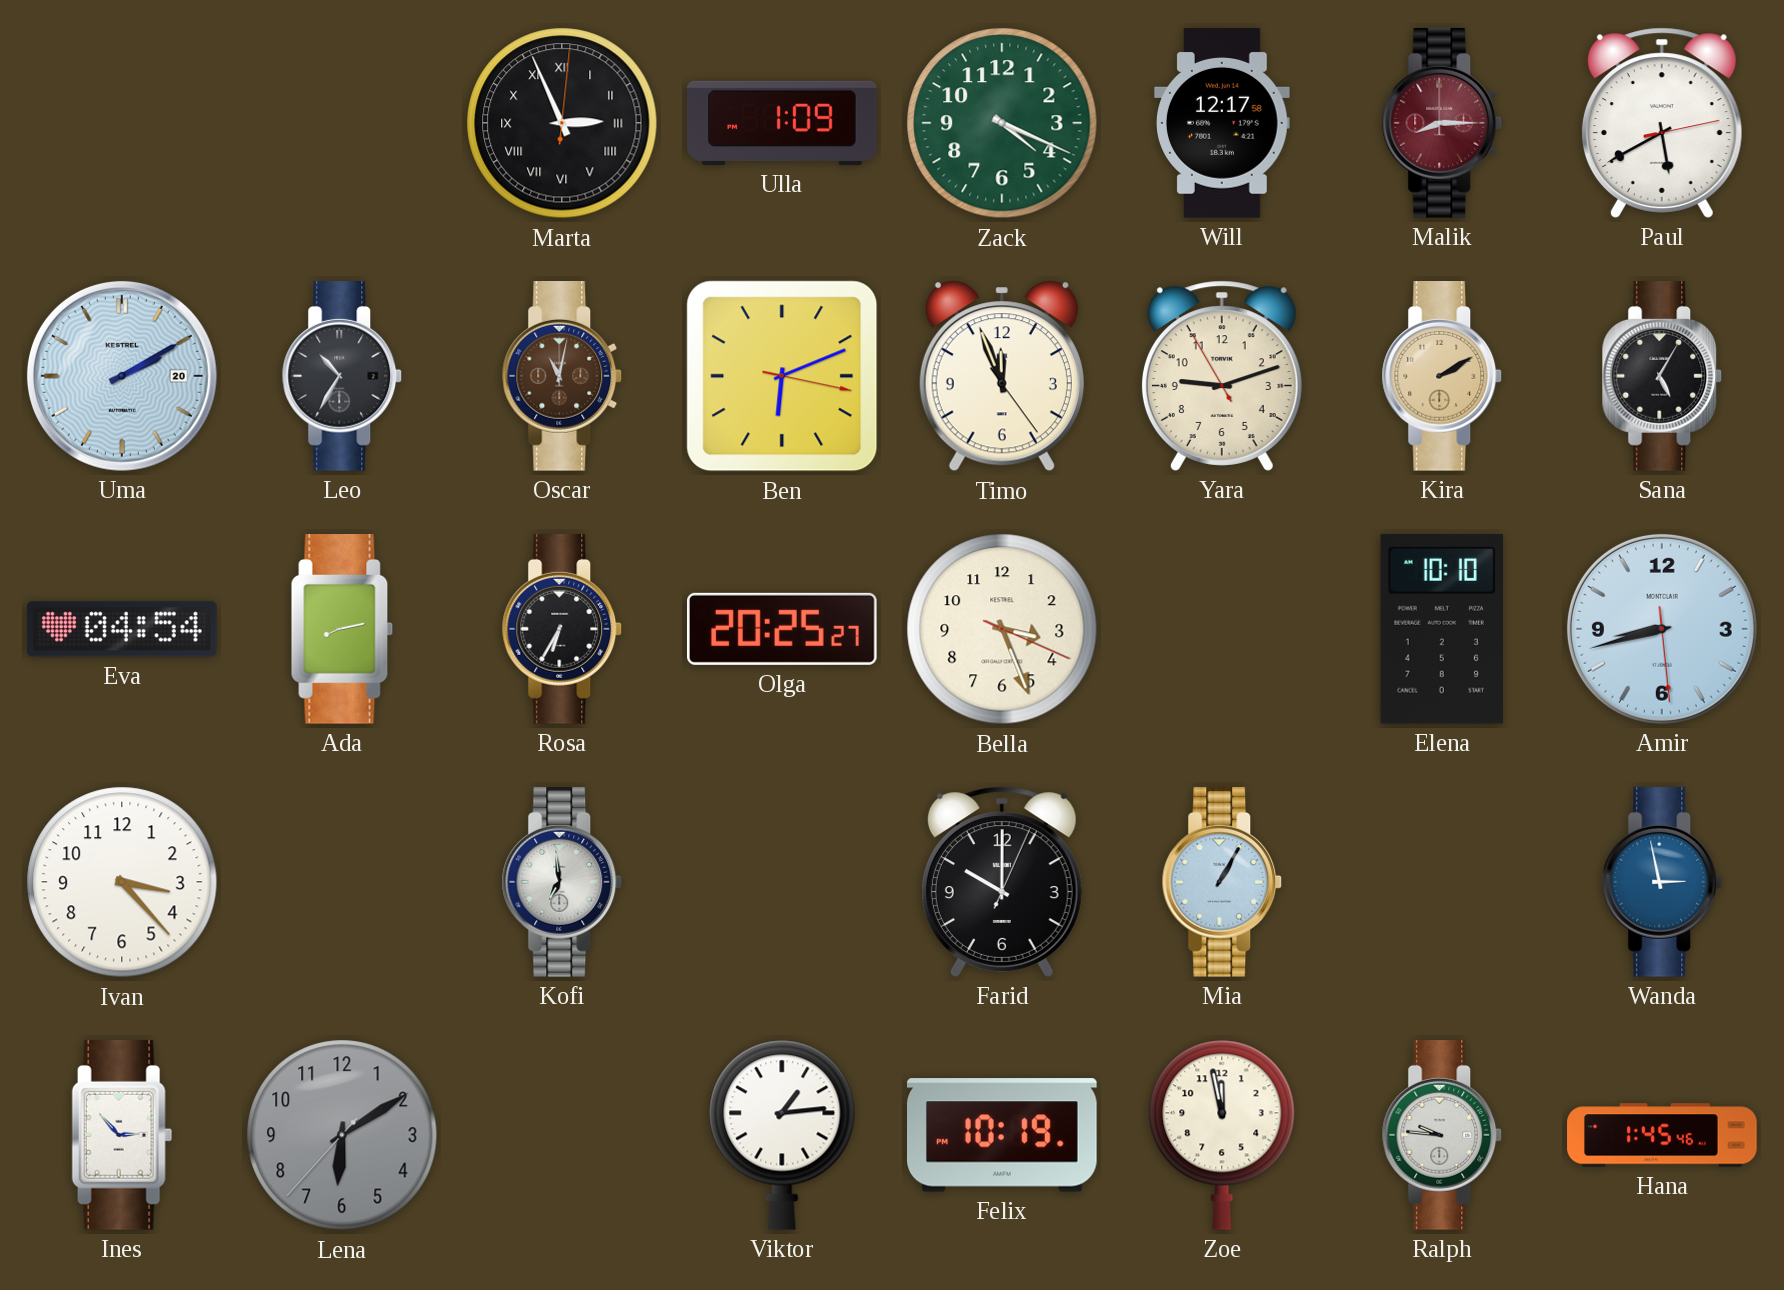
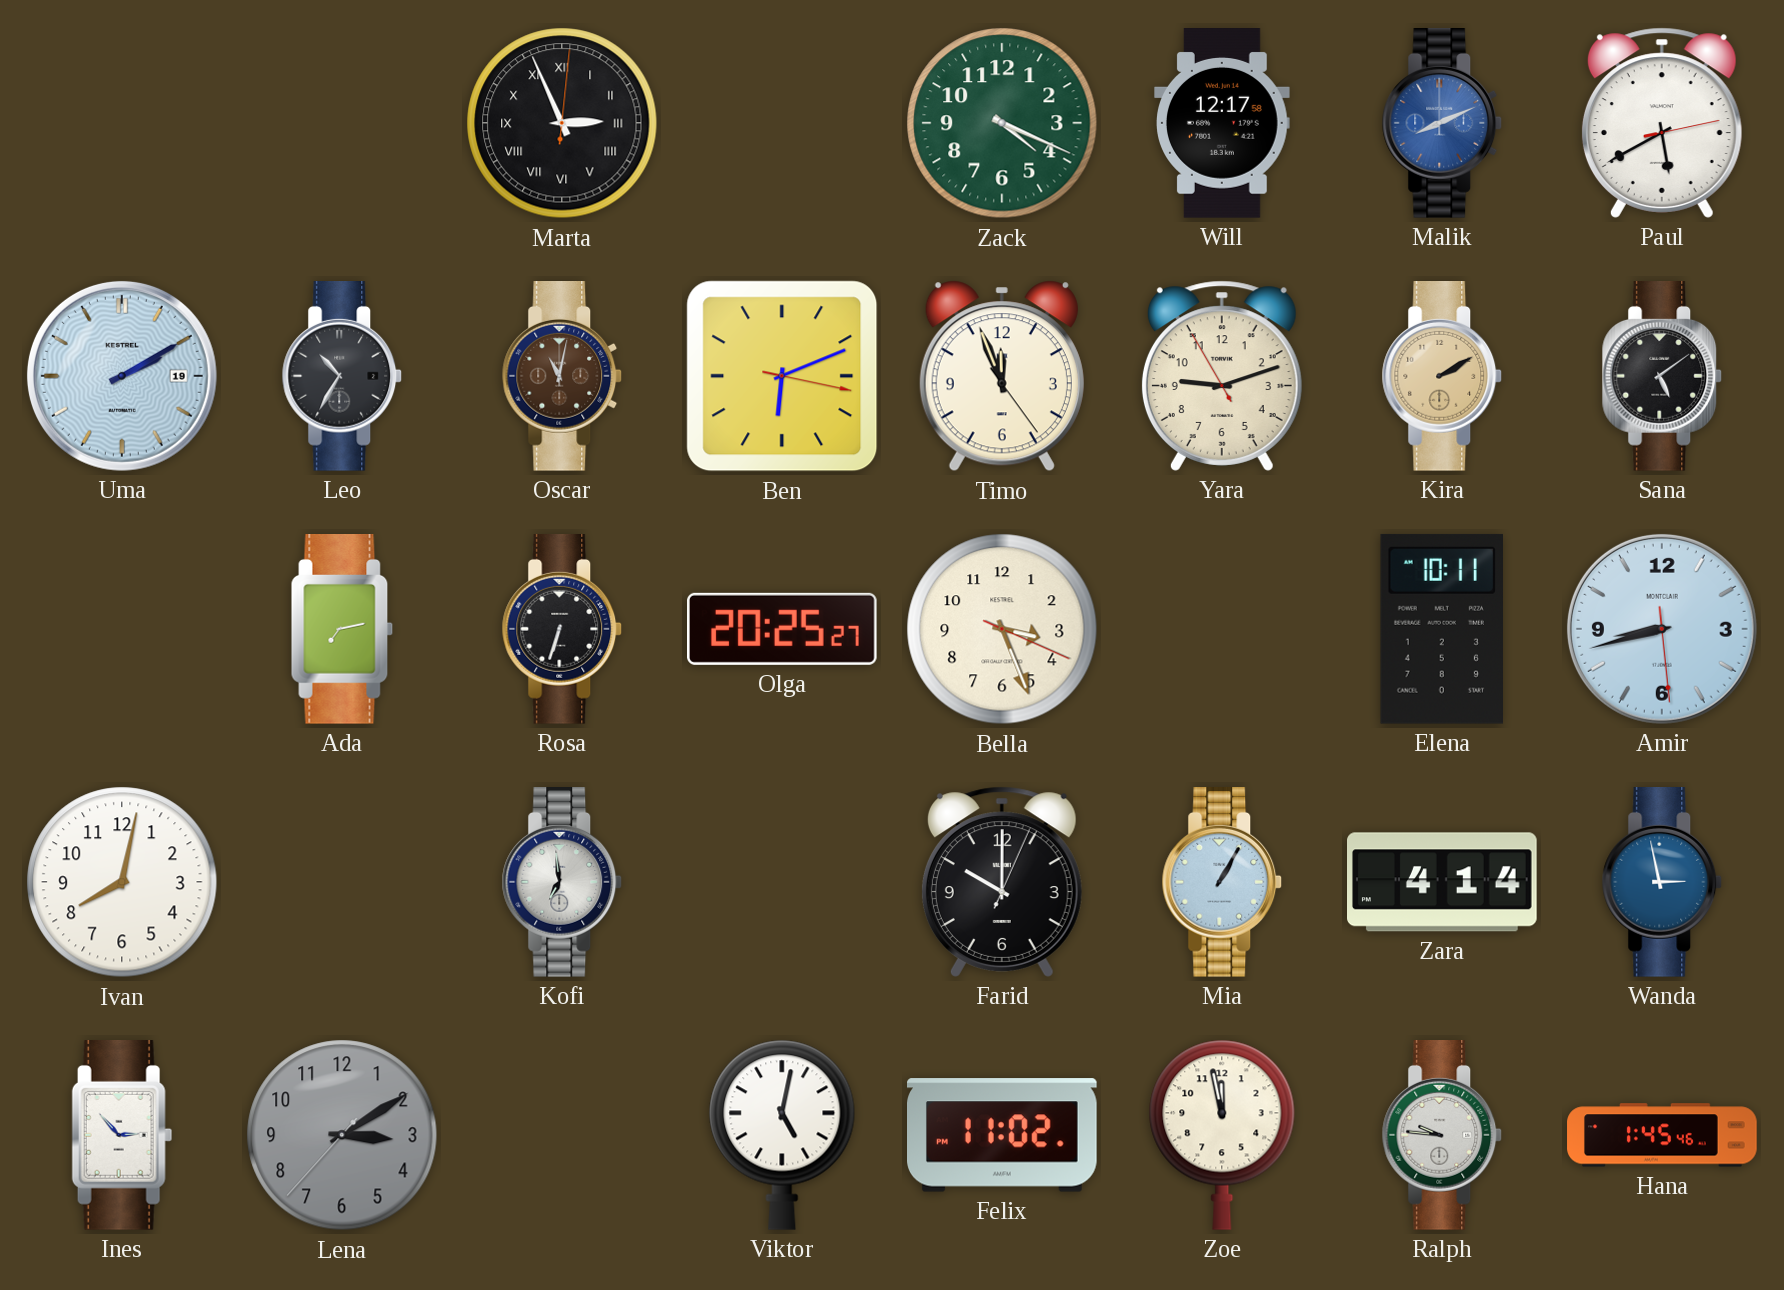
Ulla: 1:09 -> none (782, 123)
Malik: 8:15 -> 8:11 (1442, 124)
Malik dial: burgundy -> blue (1442, 124)
Uma date: 20 -> 19 (122, 376)
Sana: 5:05 -> 5:09 (1662, 377)
Eva: 04:54 -> none (123, 629)
Ada: 8:13 -> 7:13 (342, 630)
Rosa: 6:35 -> 6:33 (562, 630)
Elena: 10:10 -> 10:11 (1441, 629)
Ivan: 3:23 -> 8:02 (122, 882)
Zara: none -> 4:14 (1443, 882)
Lena: 6:09 -> 3:09 (342, 1135)
Viktor: 1:14 -> 5:02 (782, 1135)
Felix: 10:19 -> 11:02 (1003, 1135)
